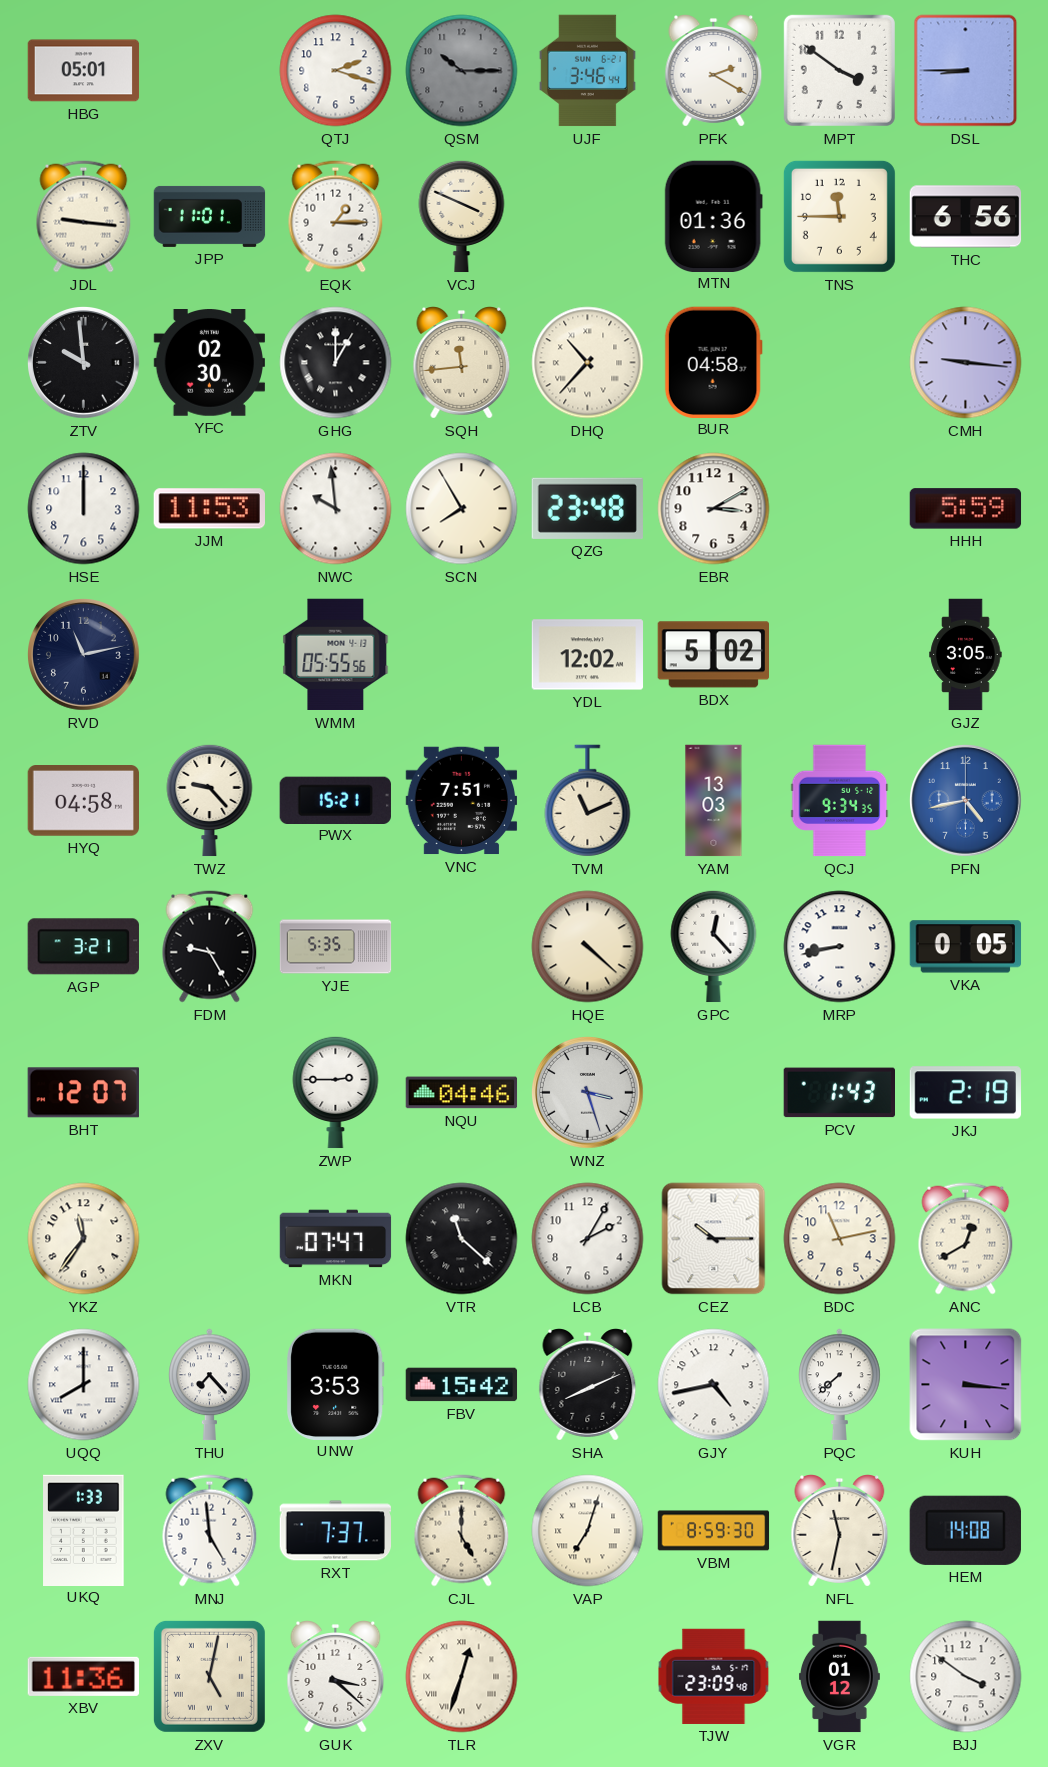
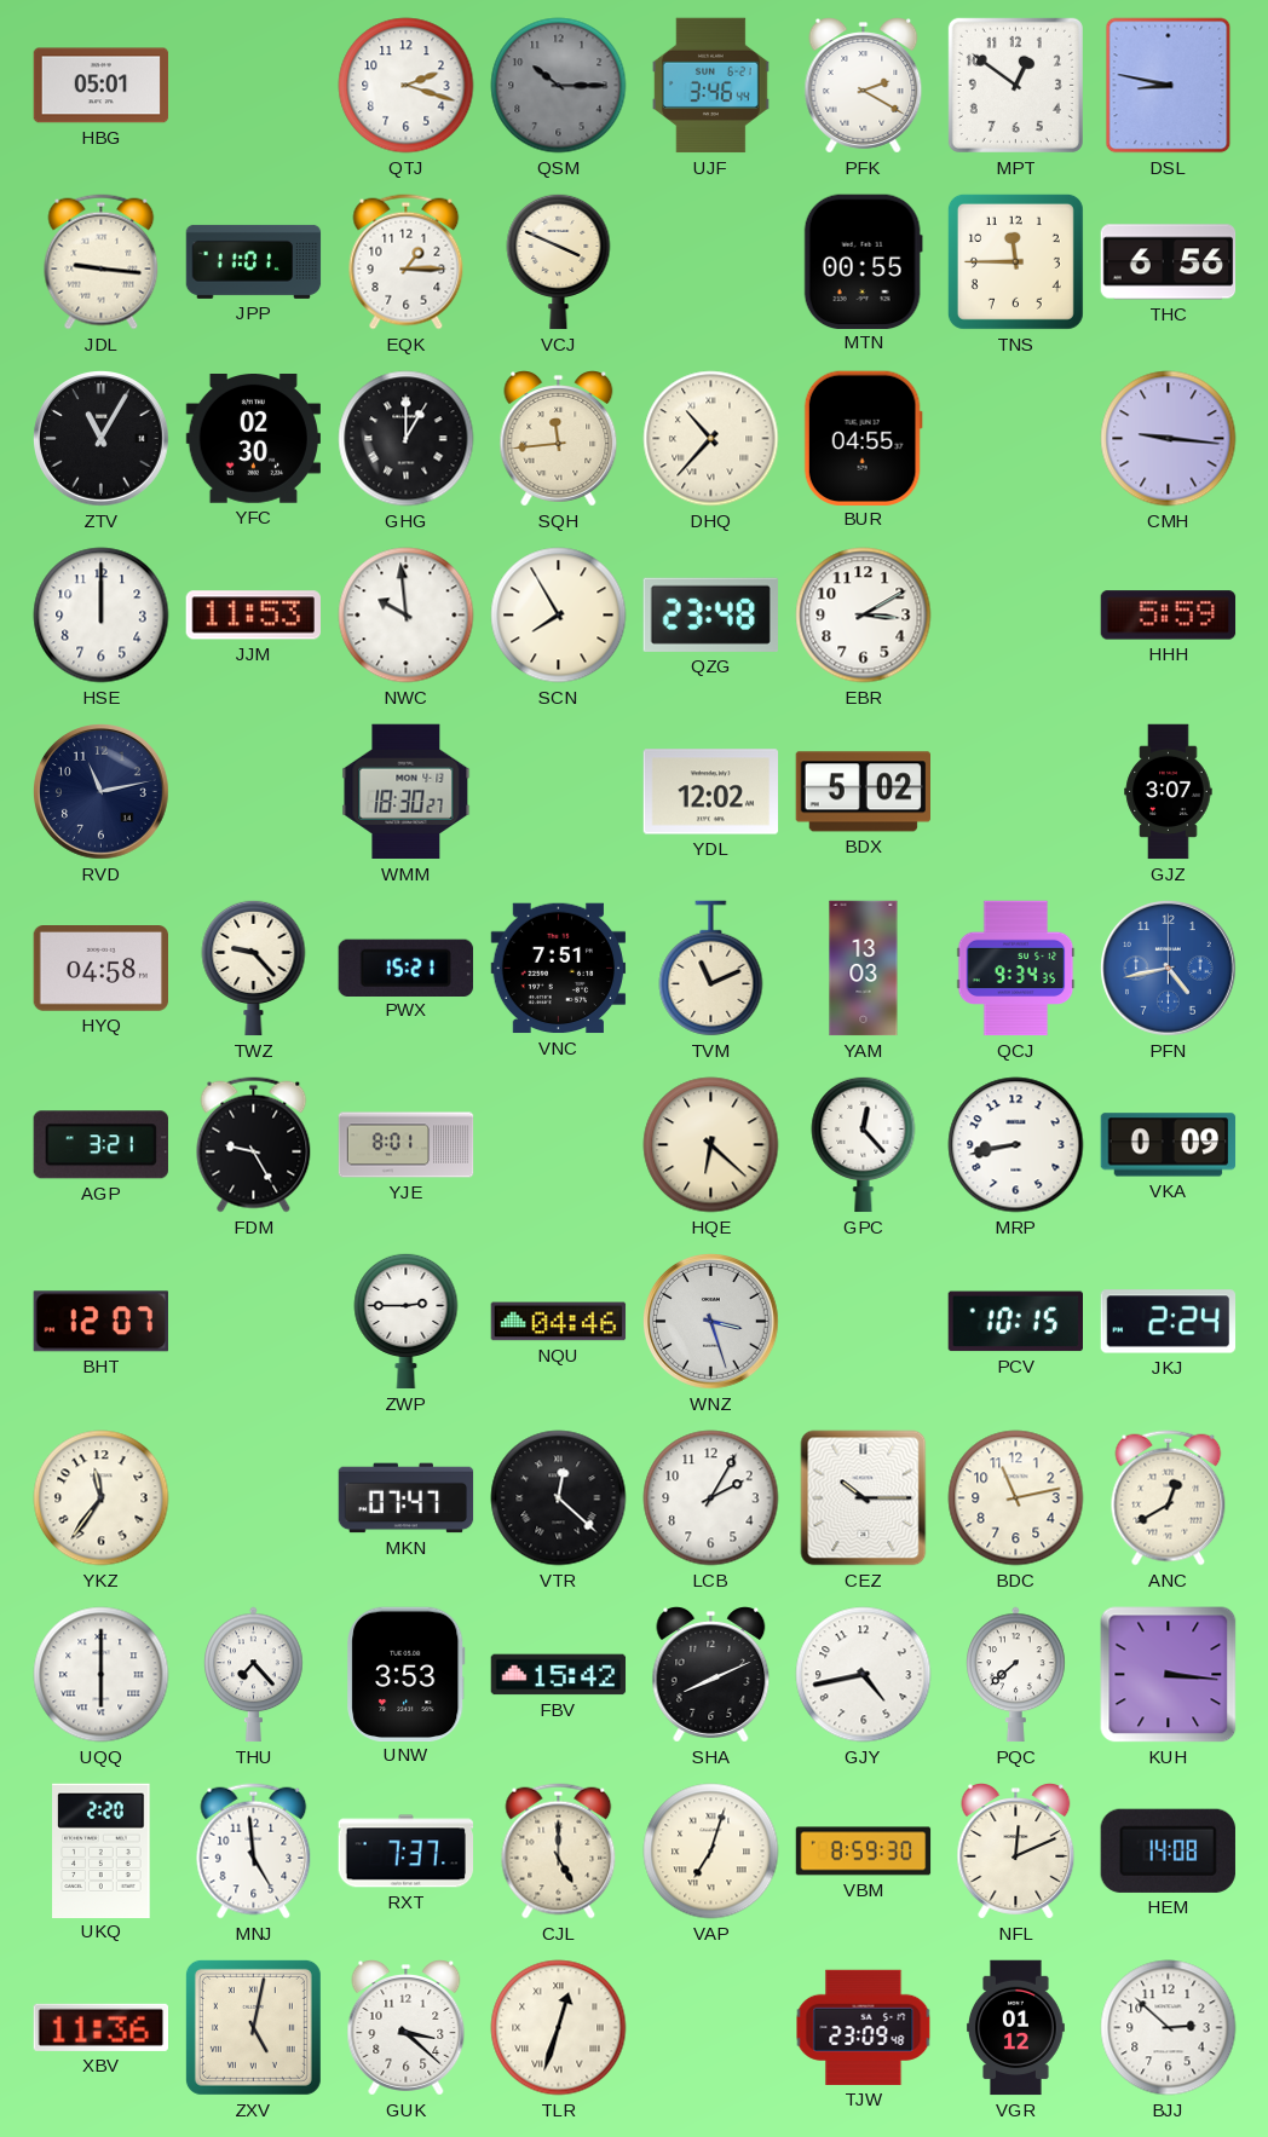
MPT: 3:51 -> 12:51 (1015, 85)
DSL: 8:45 -> 8:47 (1169, 86)
MTN: 01:36 -> 00:55 (863, 261)
ZTV: 9:59 -> 11:05 (102, 439)
BUR: 04:58 -> 04:55 (863, 438)
WMM: 05:55 -> 18:30 (407, 792)
GJZ: 3:05 -> 3:07 (1169, 792)
YJE: 5:35 -> 8:01 (407, 1145)
HQE: 4:22 -> 6:22 (711, 1145)
VKA: 0:05 -> 0:09 (1169, 1145)
PCV: 1:43 -> 10:15 (1015, 1322)
JKJ: 2:19 -> 2:24 (1169, 1322)
VTR: 11:22 -> 12:22 (559, 1498)
UQQ: 8:00 -> 6:00 (102, 1675)
UKQ: 1:33 -> 2:20 (102, 1850)
NFL: 11:32 -> 12:11 (1016, 1852)
BJJ: 3:51 -> 2:52 (1169, 2028)
